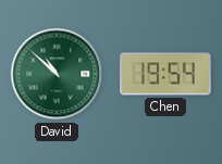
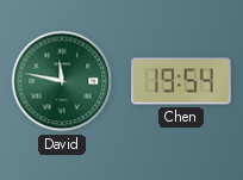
David: 10:52 -> 11:47 (62, 81)
